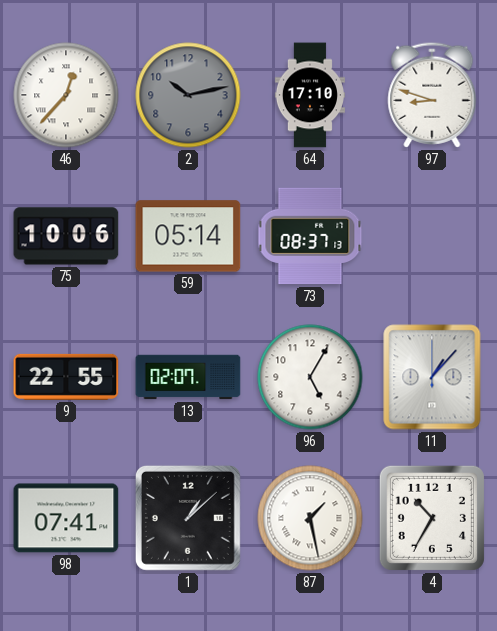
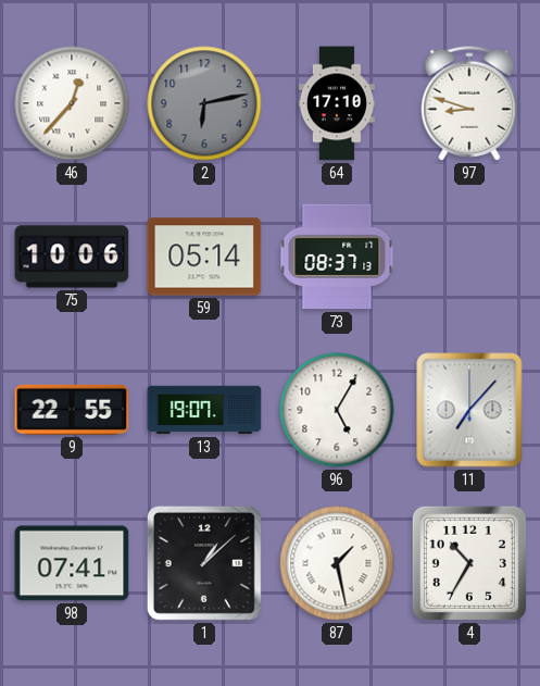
2: 10:13 -> 6:13 (204, 103)
13: 02:07 -> 19:07 (204, 410)
11: 1:07 -> 7:07 (469, 410)
